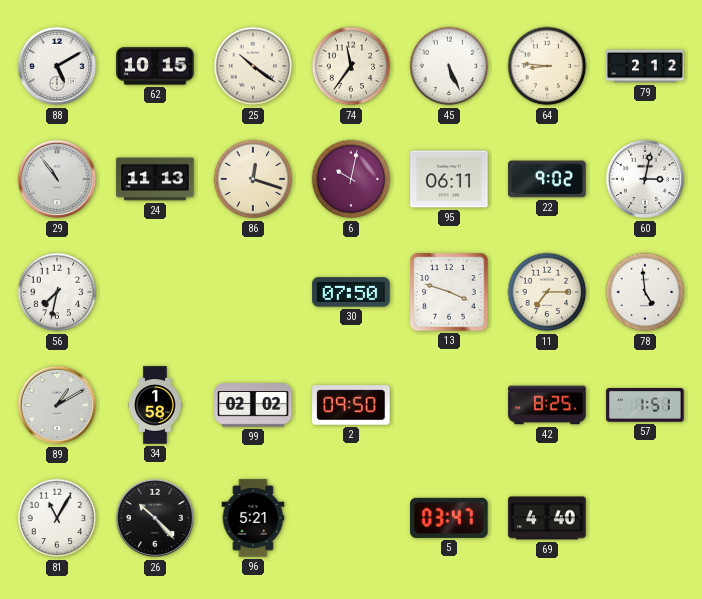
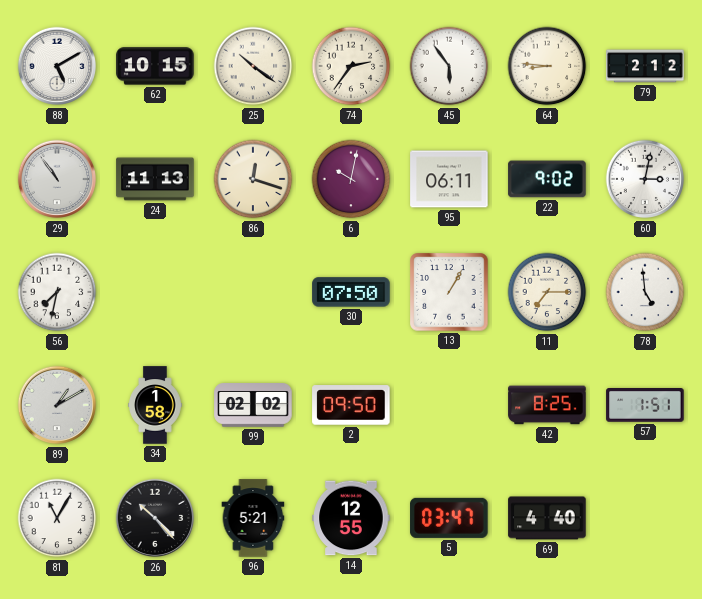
74: 11:36 -> 2:36 (351, 66)
45: 5:26 -> 5:54 (449, 66)
13: 3:48 -> 1:05 (449, 292)
14: none -> 12:55 (351, 518)
